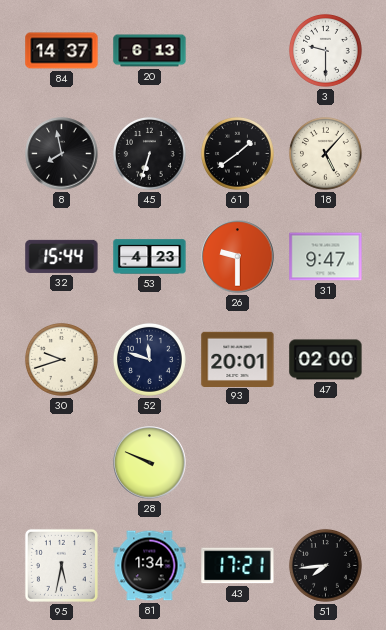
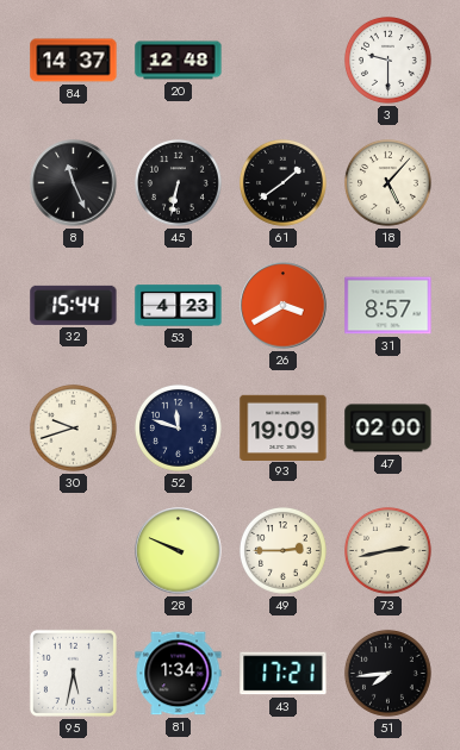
20: 6:13 -> 12:48 (179, 61)
8: 7:58 -> 11:26 (74, 183)
45: 6:33 -> 6:32 (178, 182)
26: 9:30 -> 3:40 (284, 306)
31: 9:47 -> 8:57 (388, 306)
93: 20:01 -> 19:09 (284, 427)
49: none -> 2:45 (282, 550)
73: none -> 2:43 (387, 550)
